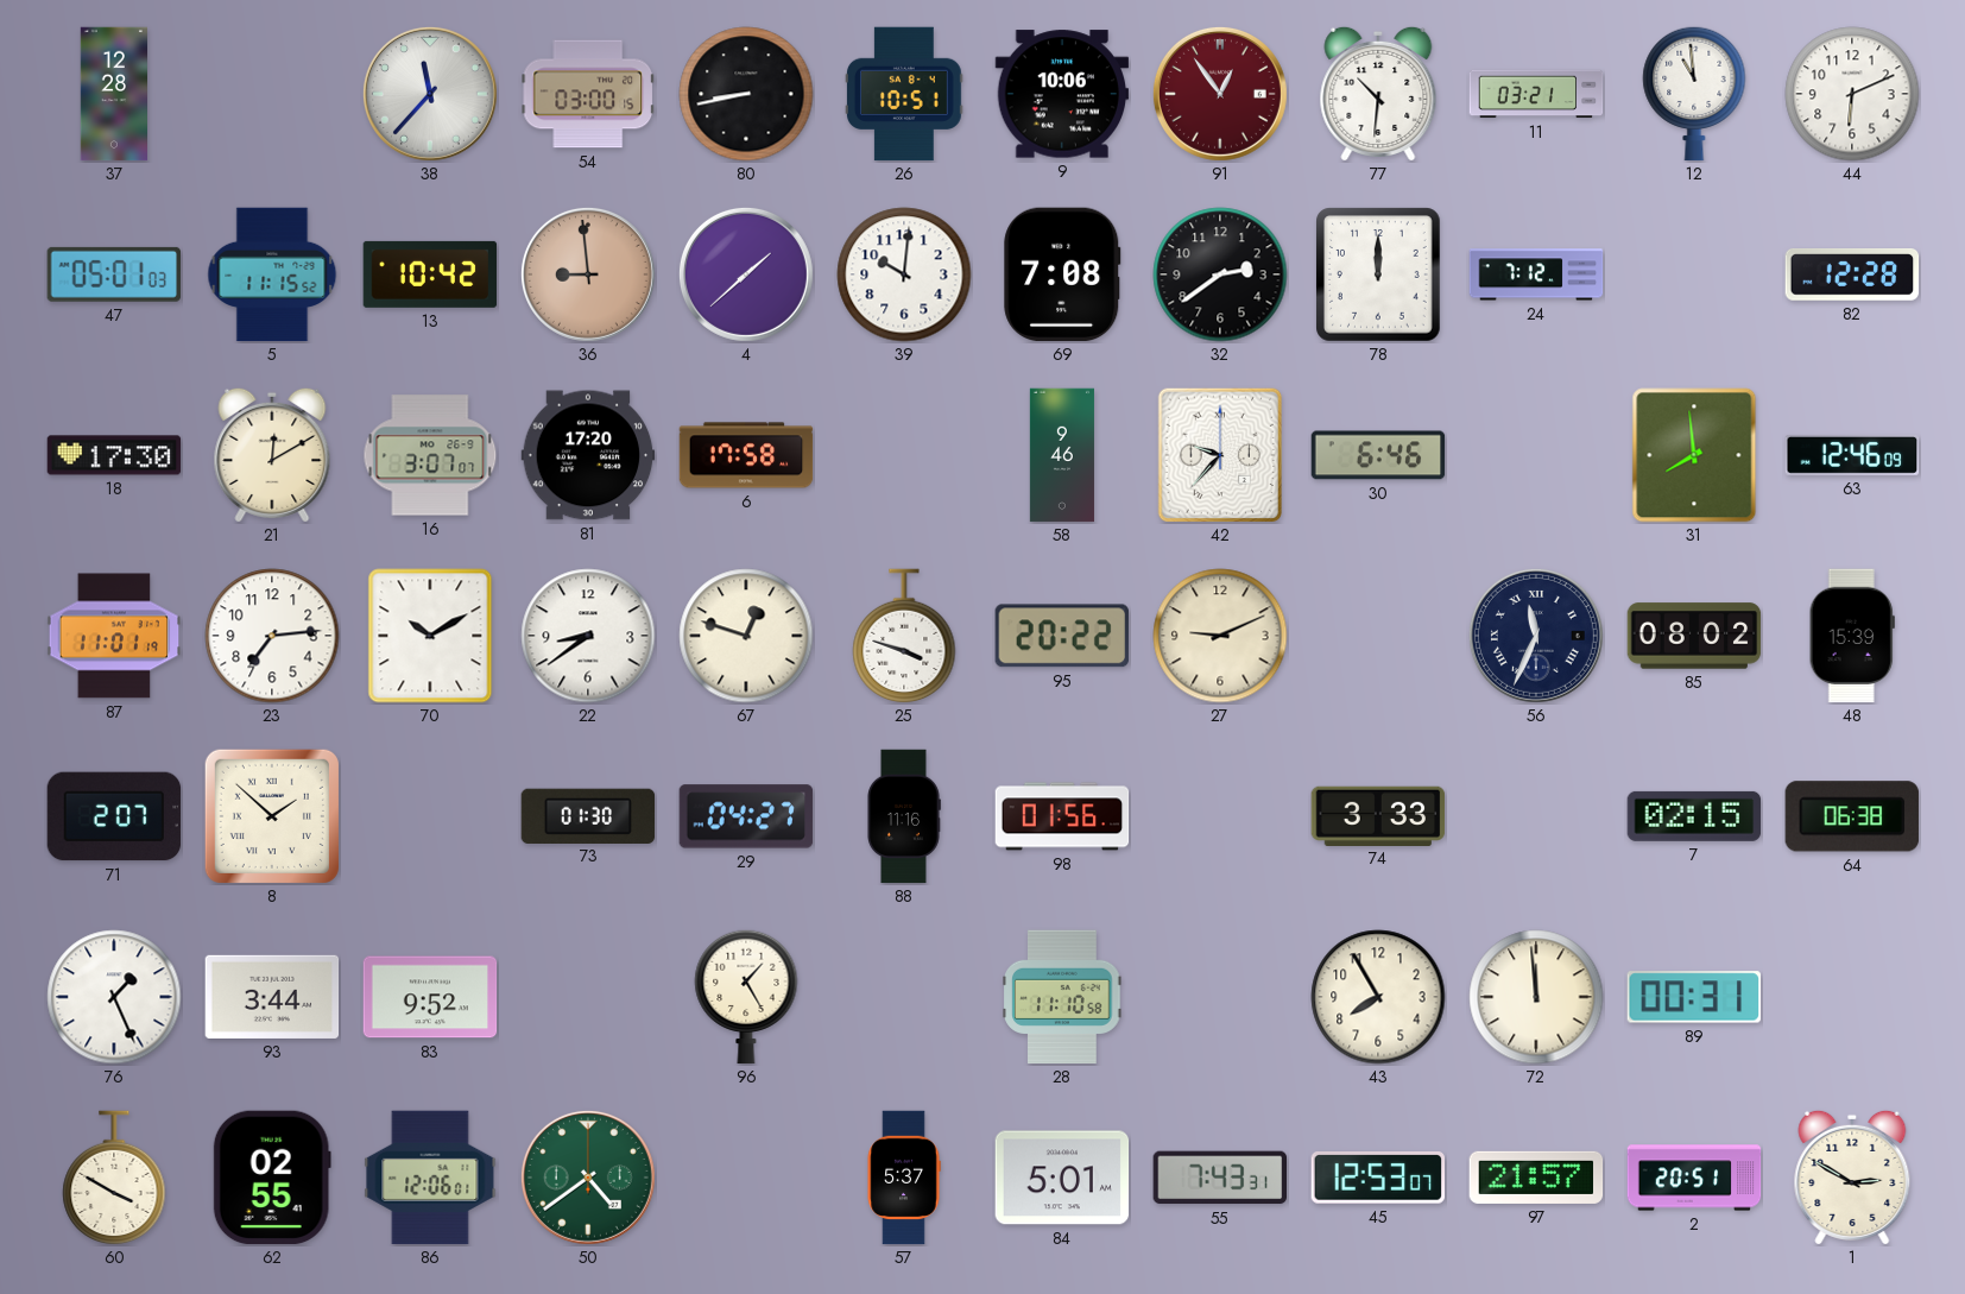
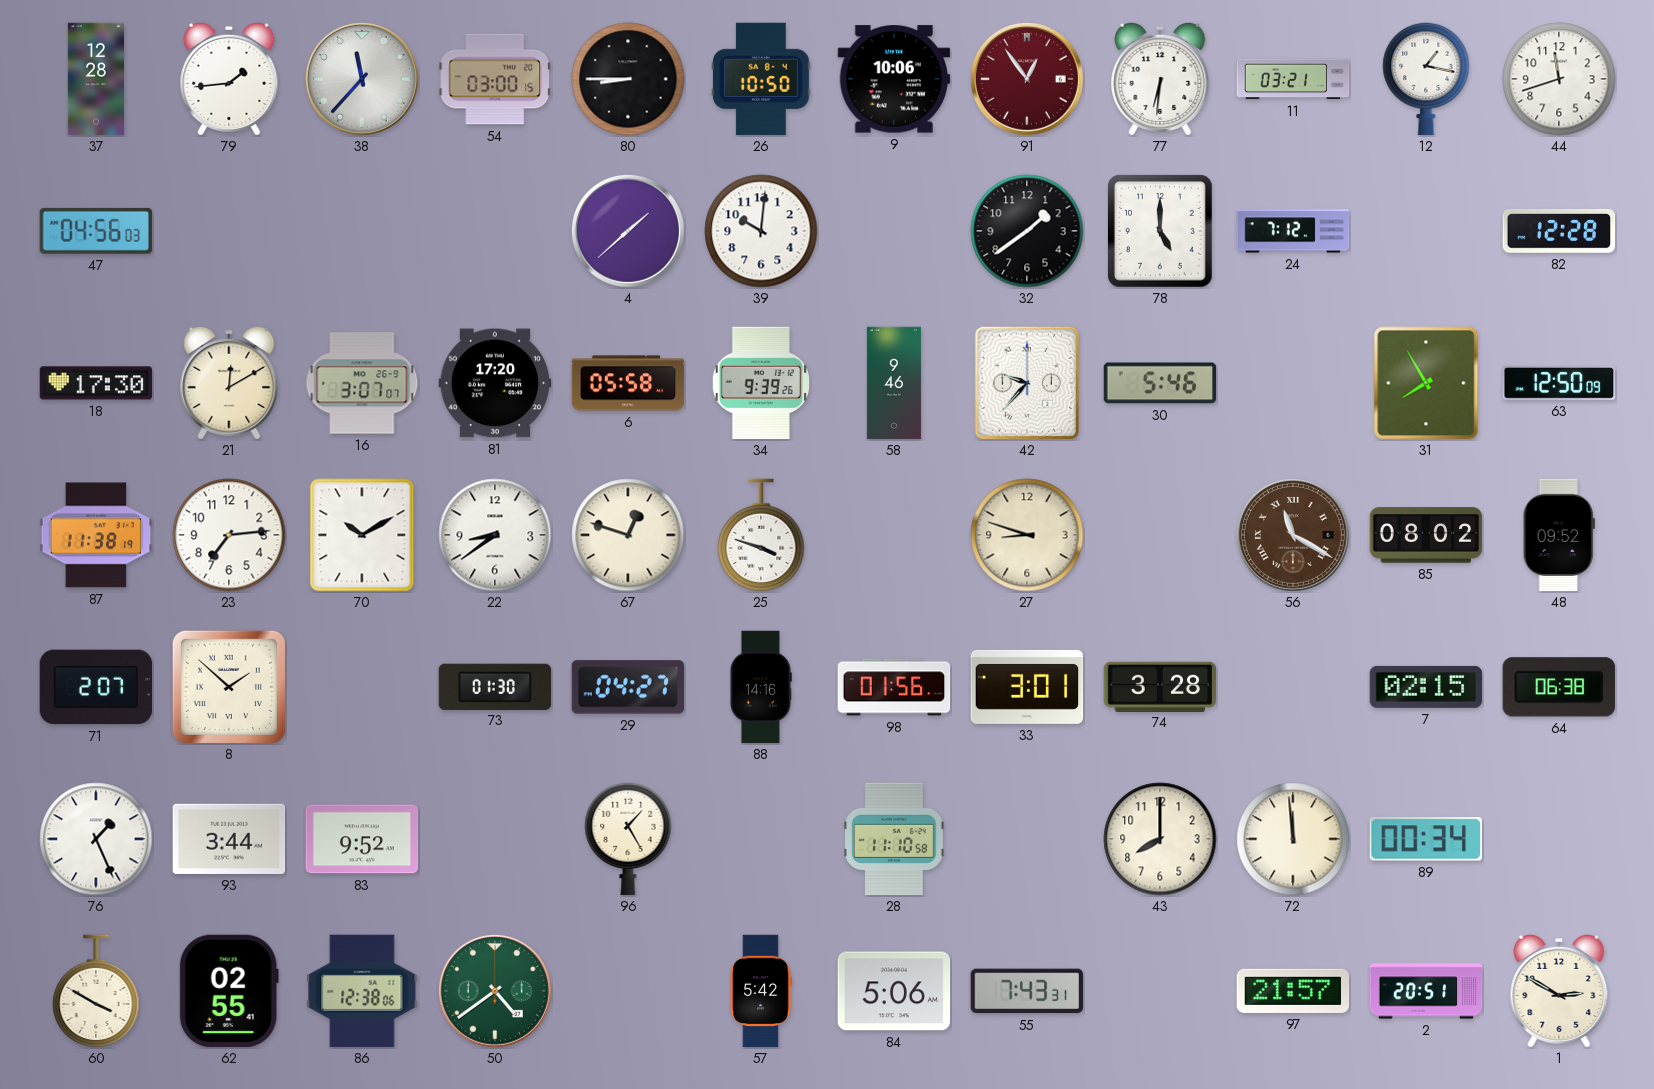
79: none -> 1:44 (229, 79)
80: 8:43 -> 8:45 (628, 79)
26: 10:51 -> 10:50 (762, 79)
77: 10:31 -> 6:31 (1160, 79)
12: 10:59 -> 1:17 (1426, 79)
44: 6:11 -> 11:42 (1559, 79)
47: 05:01 -> 04:56 (95, 231)
5: 11:15 -> none (272, 274)
13: 10:42 -> none (430, 274)
36: 8:59 -> none (588, 274)
69: 7:08 -> none (1062, 274)
32: 2:39 -> 1:39 (1027, 231)
78: 12:00 -> 5:00 (1160, 231)
6: 17:58 -> 05:58 (628, 383)
34: none -> 9:39 (760, 383)
30: 6:46 -> 5:46 (1160, 383)
31: 7:59 -> 7:55 (1426, 383)
63: 12:46 -> 12:50 (1559, 383)
87: 11:01 -> 11:38 (96, 535)
95: 20:22 -> none (1062, 636)
27: 9:11 -> 8:48 (1027, 535)
56: 11:34 -> 11:20 (1293, 535)
56 dial: navy -> brown (1293, 535)
48: 15:39 -> 09:52 (1559, 535)
88: 11:16 -> 14:16 (761, 687)
33: none -> 3:01 (1027, 687)
74: 3:33 -> 3:28 (1160, 686)
43: 7:55 -> 8:00 (1160, 839)
89: 00:31 -> 00:34 (1425, 839)
86: 12:06 -> 12:38 (362, 991)
57: 5:37 -> 5:42 (761, 991)
84: 5:01 -> 5:06 (894, 991)
45: 12:53 -> none (1377, 1178)
